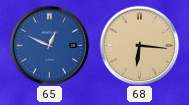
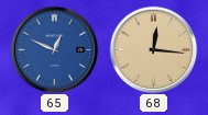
68: 6:16 -> 12:16 (153, 49)
